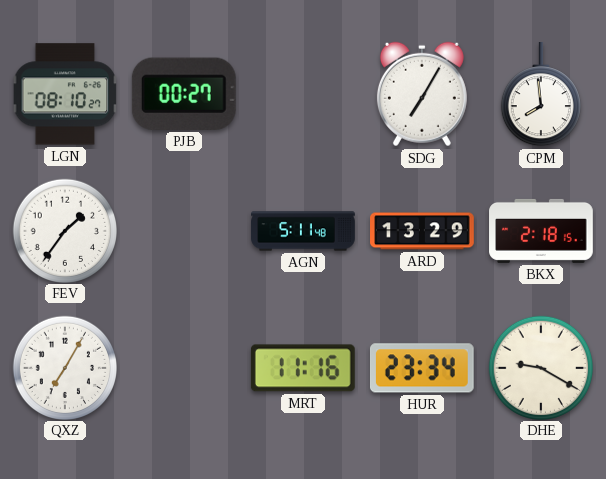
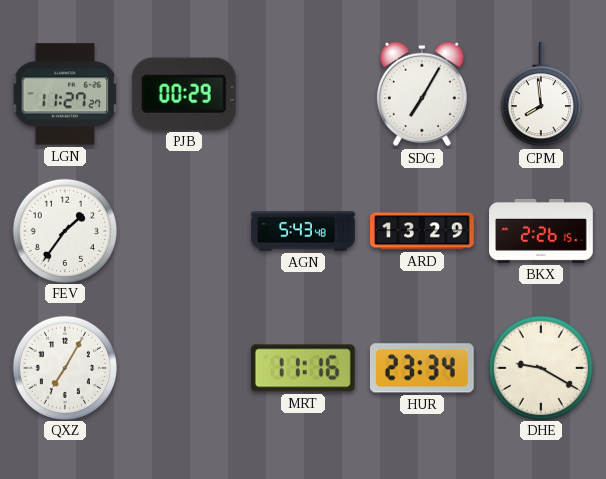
LGN: 08:10 -> 11:27 (65, 94)
PJB: 00:27 -> 00:29 (184, 94)
AGN: 5:11 -> 5:43 (303, 231)
BKX: 2:18 -> 2:26 (541, 231)
